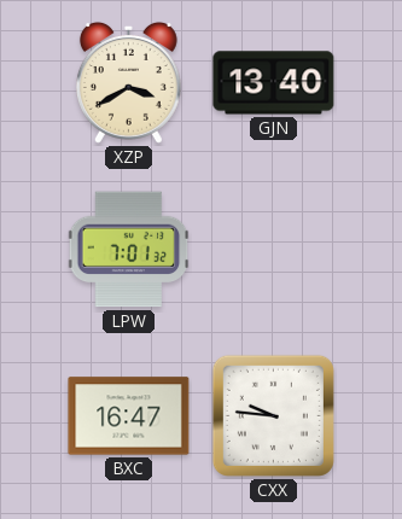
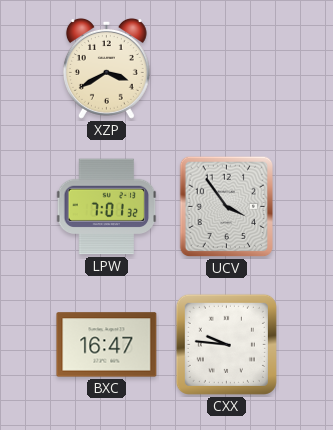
GJN: 13:40 -> none (274, 83)
UCV: none -> 3:54 (227, 207)
